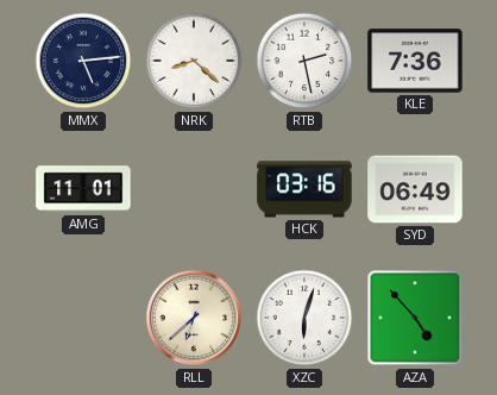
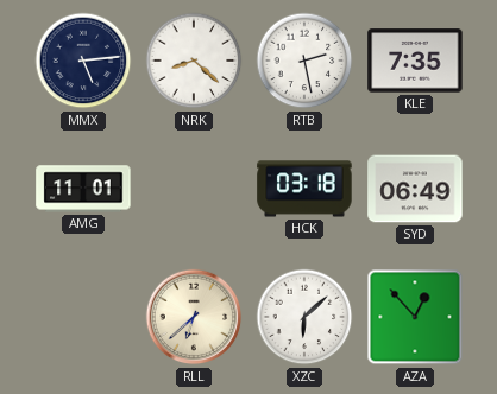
KLE: 7:36 -> 7:35 (415, 61)
HCK: 03:16 -> 03:18 (304, 189)
XZC: 6:03 -> 6:08 (304, 317)
AZA: 4:53 -> 12:53 (415, 317)
